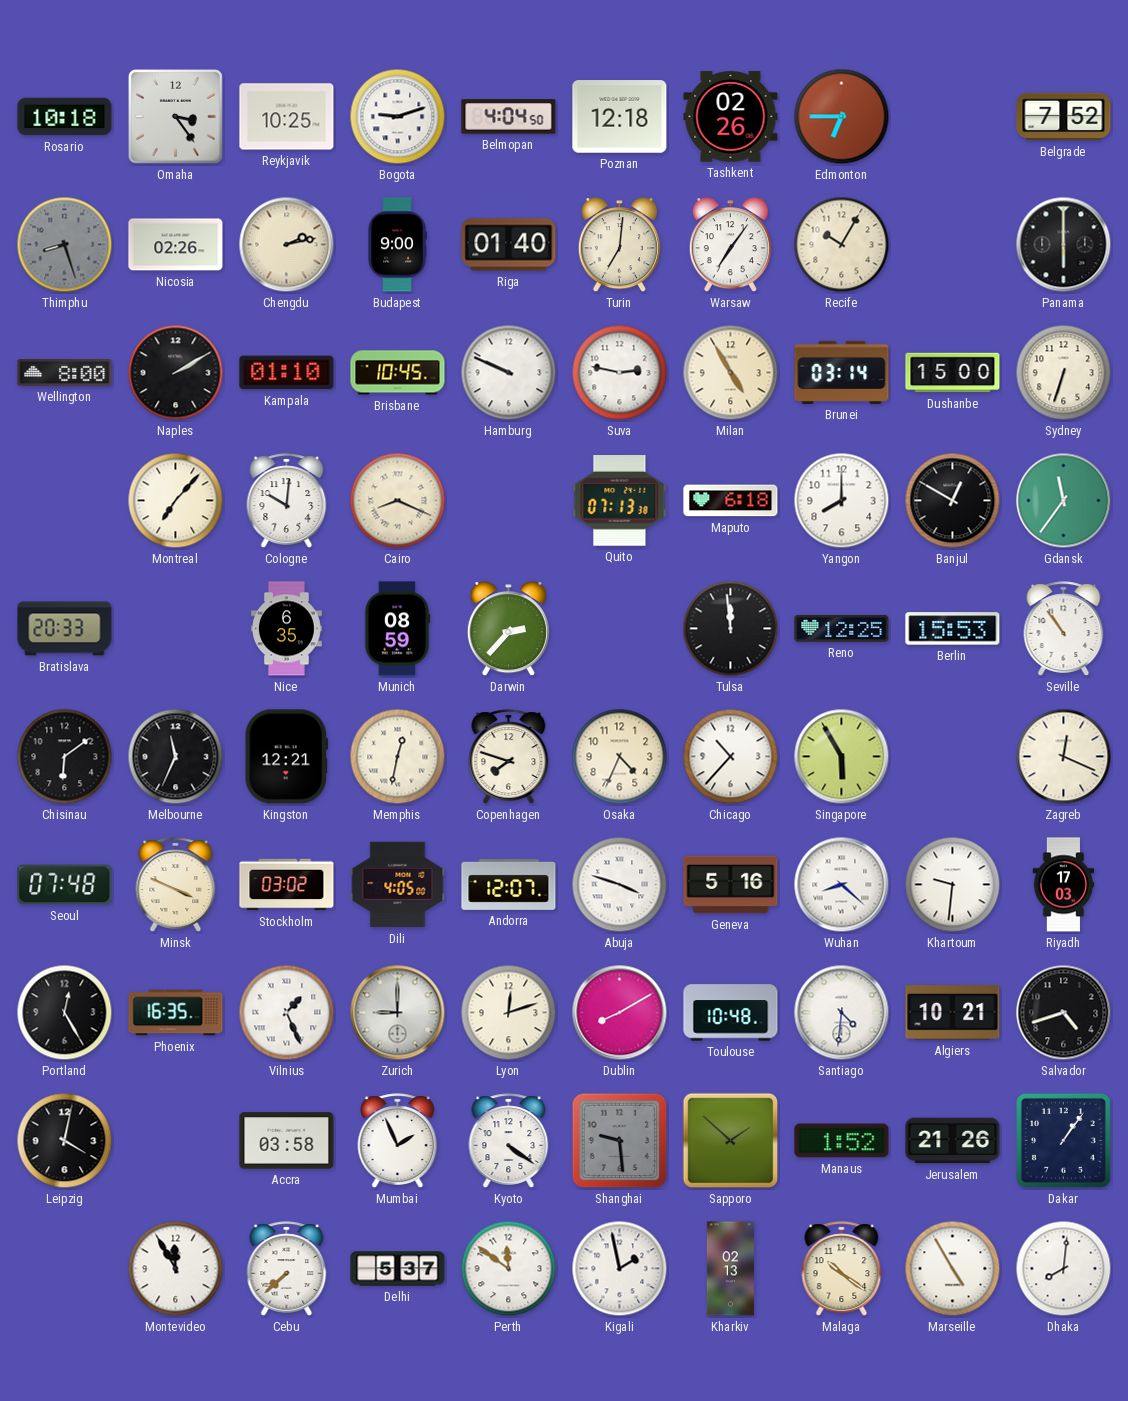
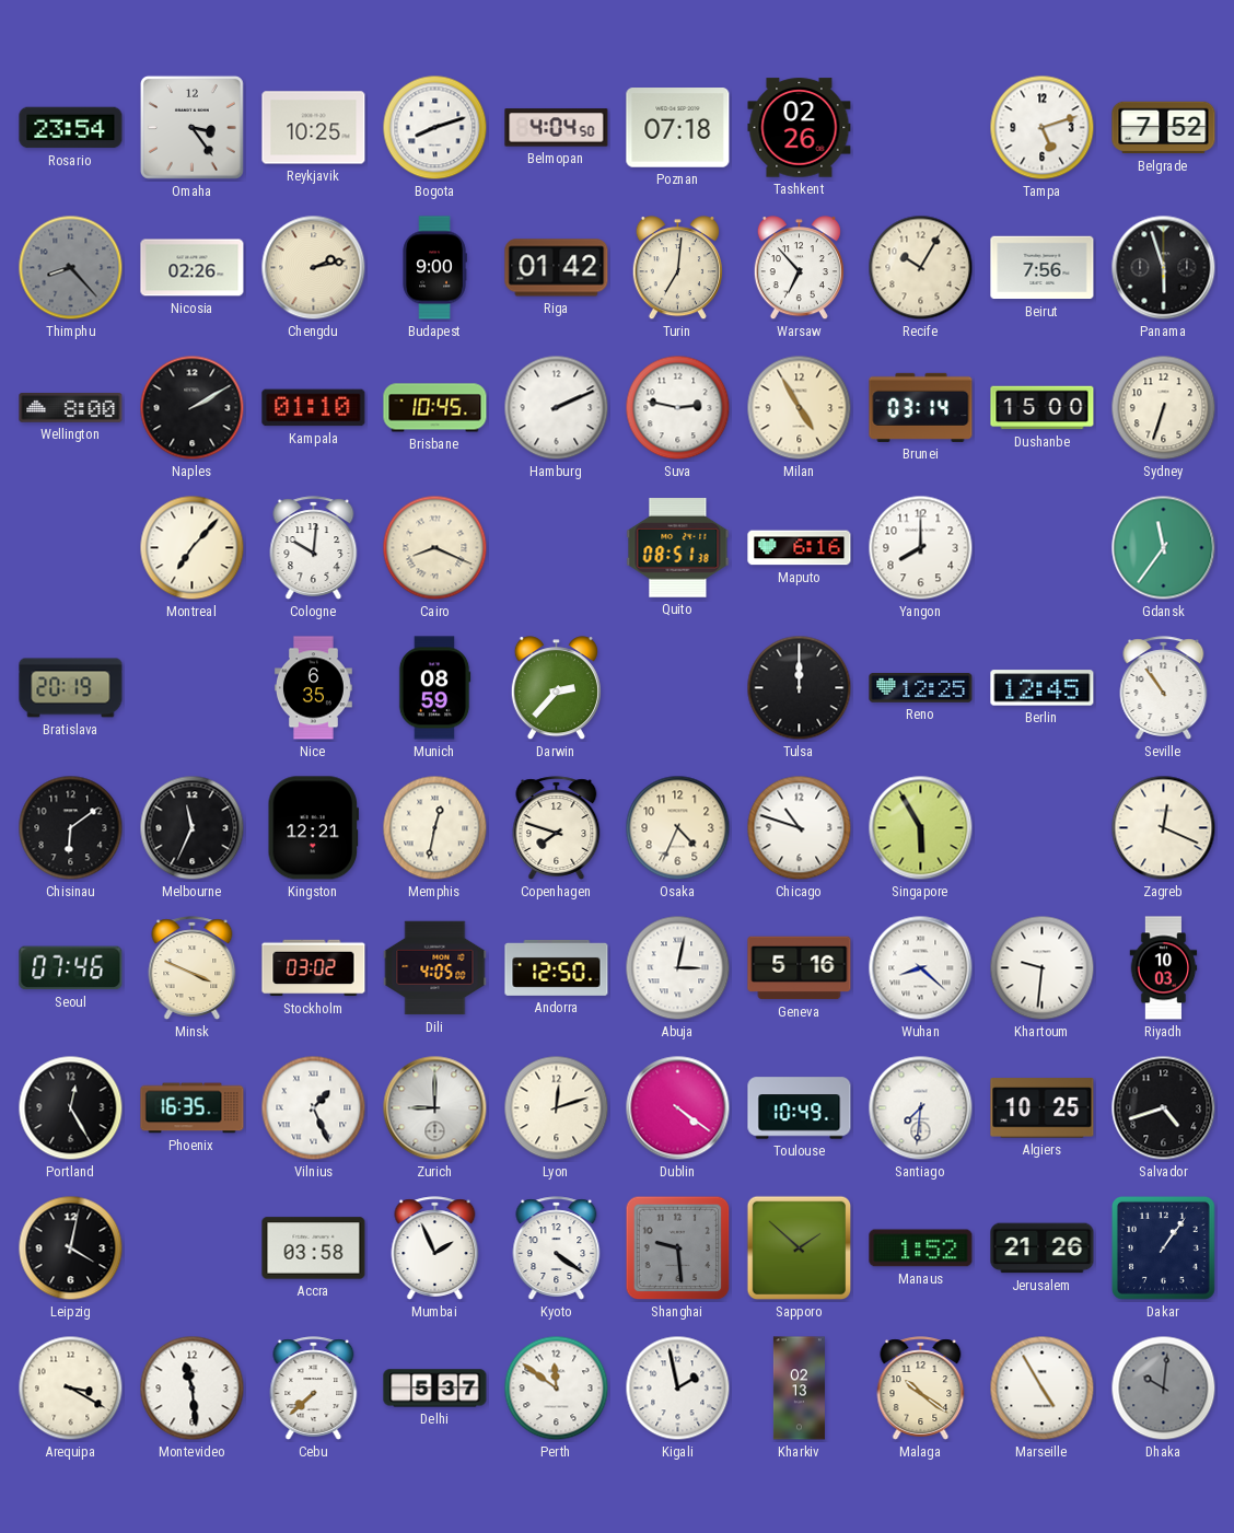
Rosario: 10:18 -> 23:54 (71, 128)
Bogota: 9:12 -> 8:12 (435, 128)
Poznan: 12:18 -> 07:18 (678, 128)
Edmonton: 6:45 -> none (842, 117)
Tampa: none -> 5:12 (1043, 128)
Thimphu: 8:27 -> 8:23 (71, 268)
Riga: 01:40 -> 01:42 (557, 268)
Warsaw: 7:06 -> 6:53 (799, 268)
Beirut: none -> 7:56 (1043, 268)
Panama: 6:00 -> 5:57 (1164, 268)
Hamburg: 9:49 -> 2:11 (557, 408)
Quito: 07:13 -> 08:51 (678, 548)
Maputo: 6:18 -> 6:16 (800, 548)
Banjul: 12:50 -> none (953, 501)
Bratislava: 20:33 -> 20:19 (71, 688)
Tulsa: 11:59 -> 12:00 (800, 688)
Berlin: 15:53 -> 12:45 (1043, 688)
Chicago: 10:37 -> 10:48 (800, 828)
Seoul: 07:48 -> 07:46 (71, 968)
Andorra: 12:07 -> 12:50 (557, 967)
Abuja: 3:48 -> 3:02 (678, 968)
Riyadh: 17:03 -> 10:03 (1164, 968)
Dublin: 8:10 -> 4:21 (678, 1108)
Toulouse: 10:48 -> 10:49 (800, 1108)
Santiago: 4:31 -> 7:31 (921, 1108)
Algiers: 10:21 -> 10:25 (1043, 1108)
Arequipa: none -> 3:20 (71, 1389)
Montevideo: 11:55 -> 11:29 (193, 1389)
Dhaka: 8:01 -> 10:01 (1164, 1389)
Dhaka dial: white -> grey (1164, 1389)
